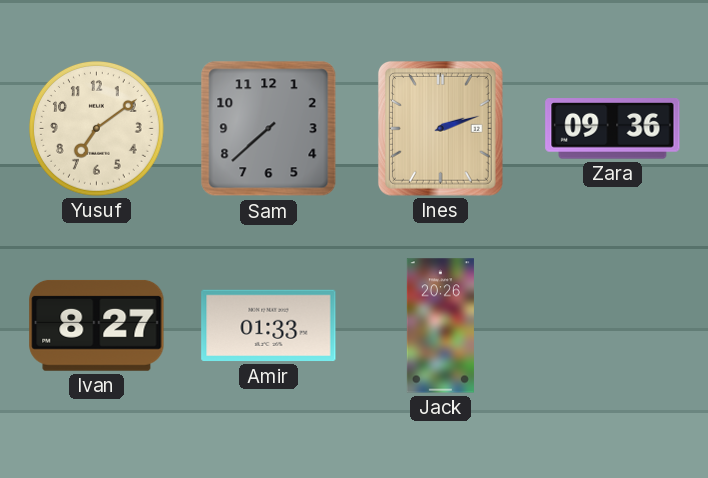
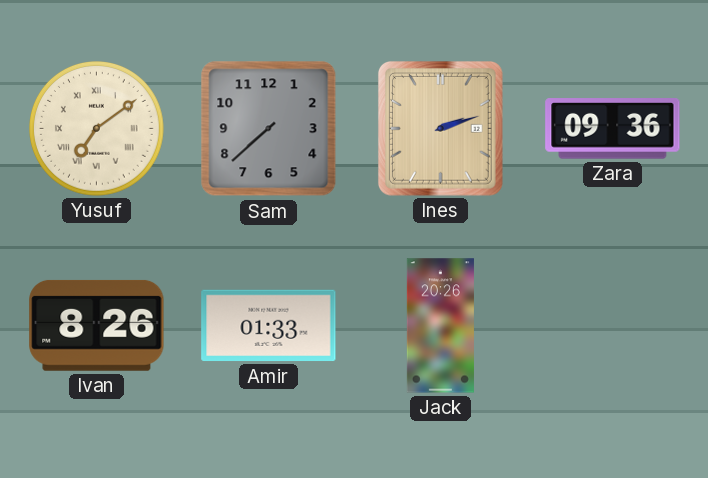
Yusuf numerals: Arabic -> Roman (97, 129)
Ivan: 8:27 -> 8:26 (97, 325)
